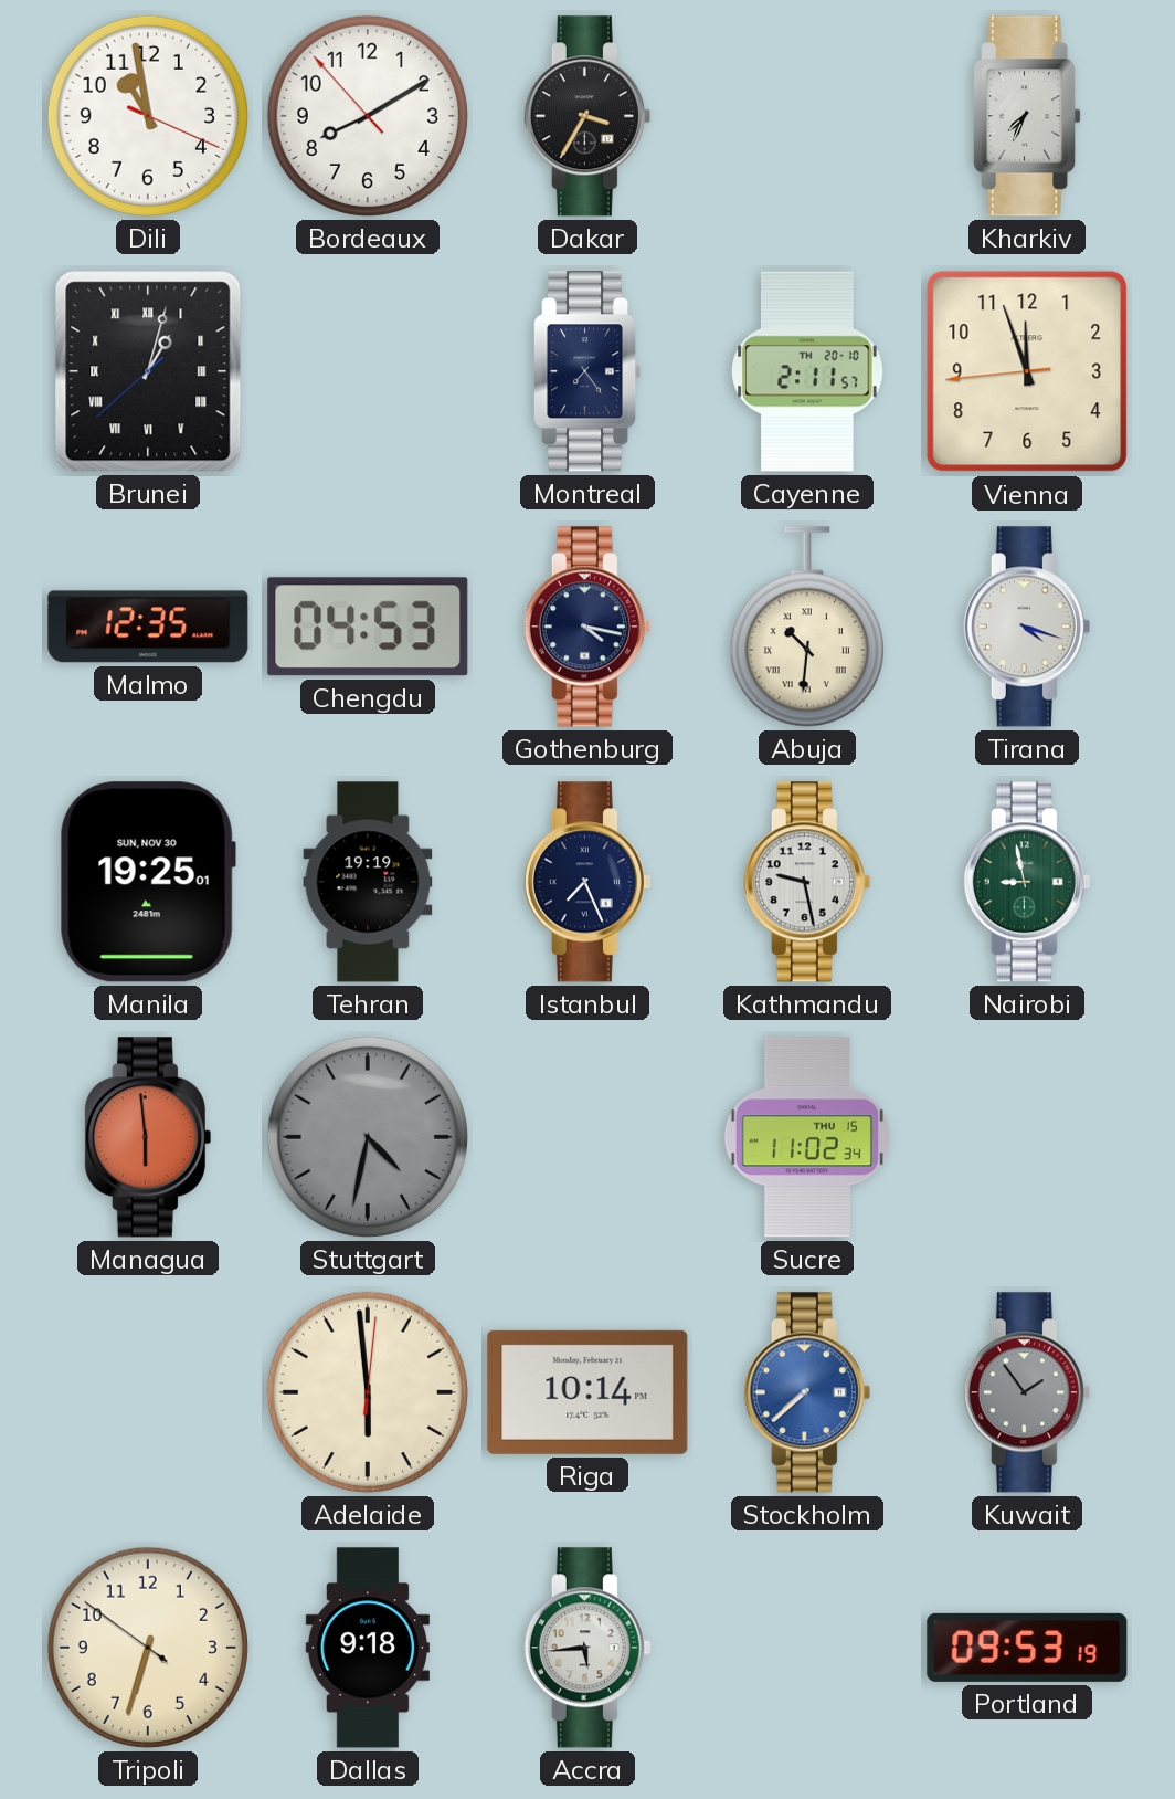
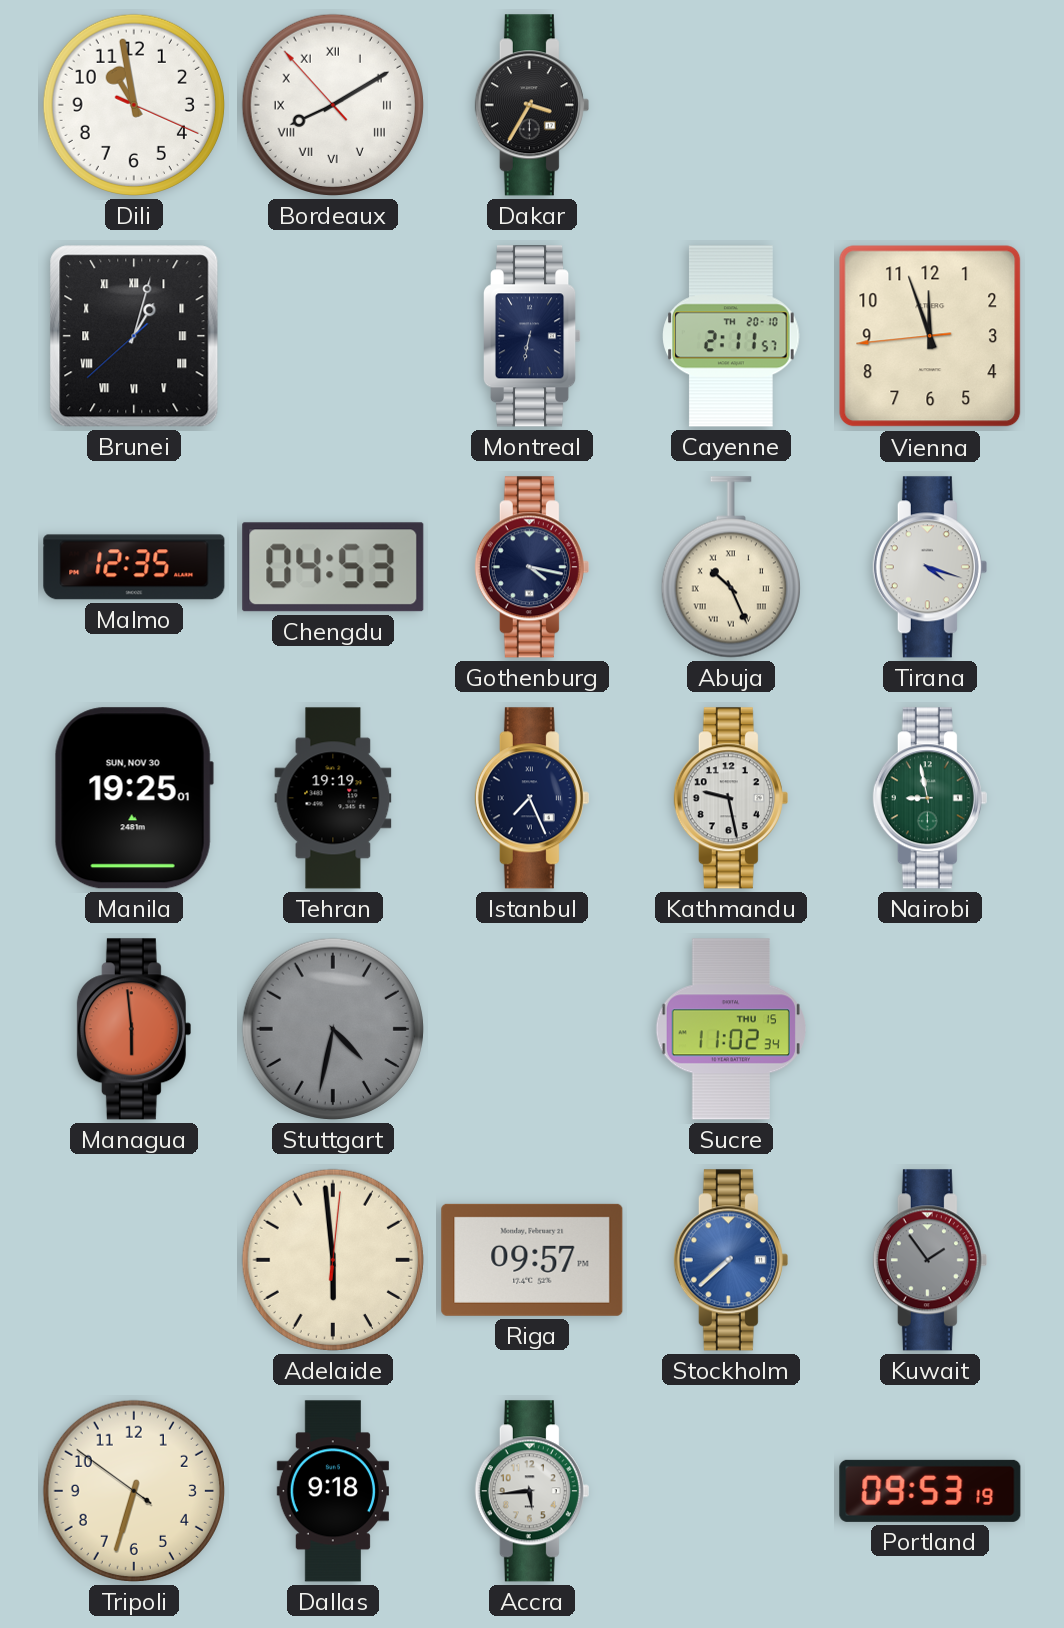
Bordeaux numerals: Arabic -> Roman (333, 105)
Kharkiv: 7:34 -> none (1028, 116)
Montreal: 7:24 -> 6:32 (533, 336)
Abuja: 10:31 -> 10:26 (731, 567)
Riga: 10:14 -> 09:57 (532, 1260)
